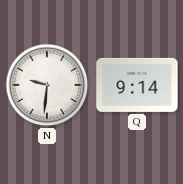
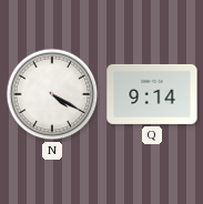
N: 9:31 -> 4:20 (52, 94)
